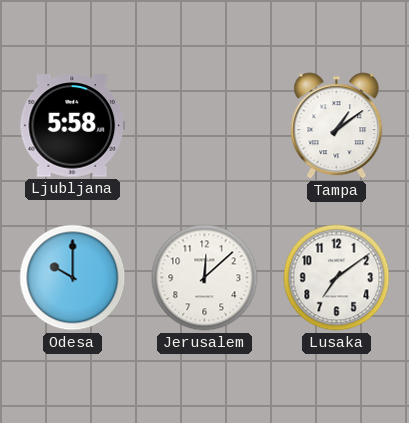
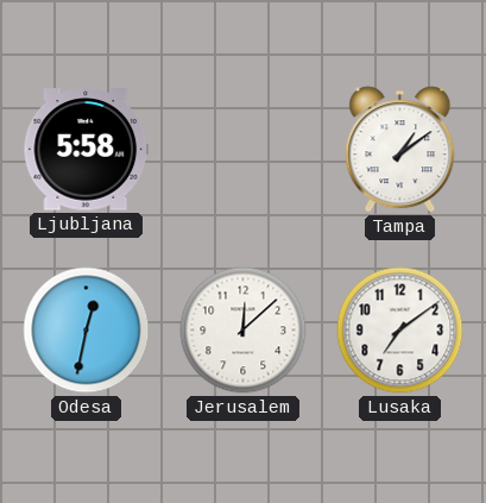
Odesa: 10:00 -> 12:32 (87, 331)
